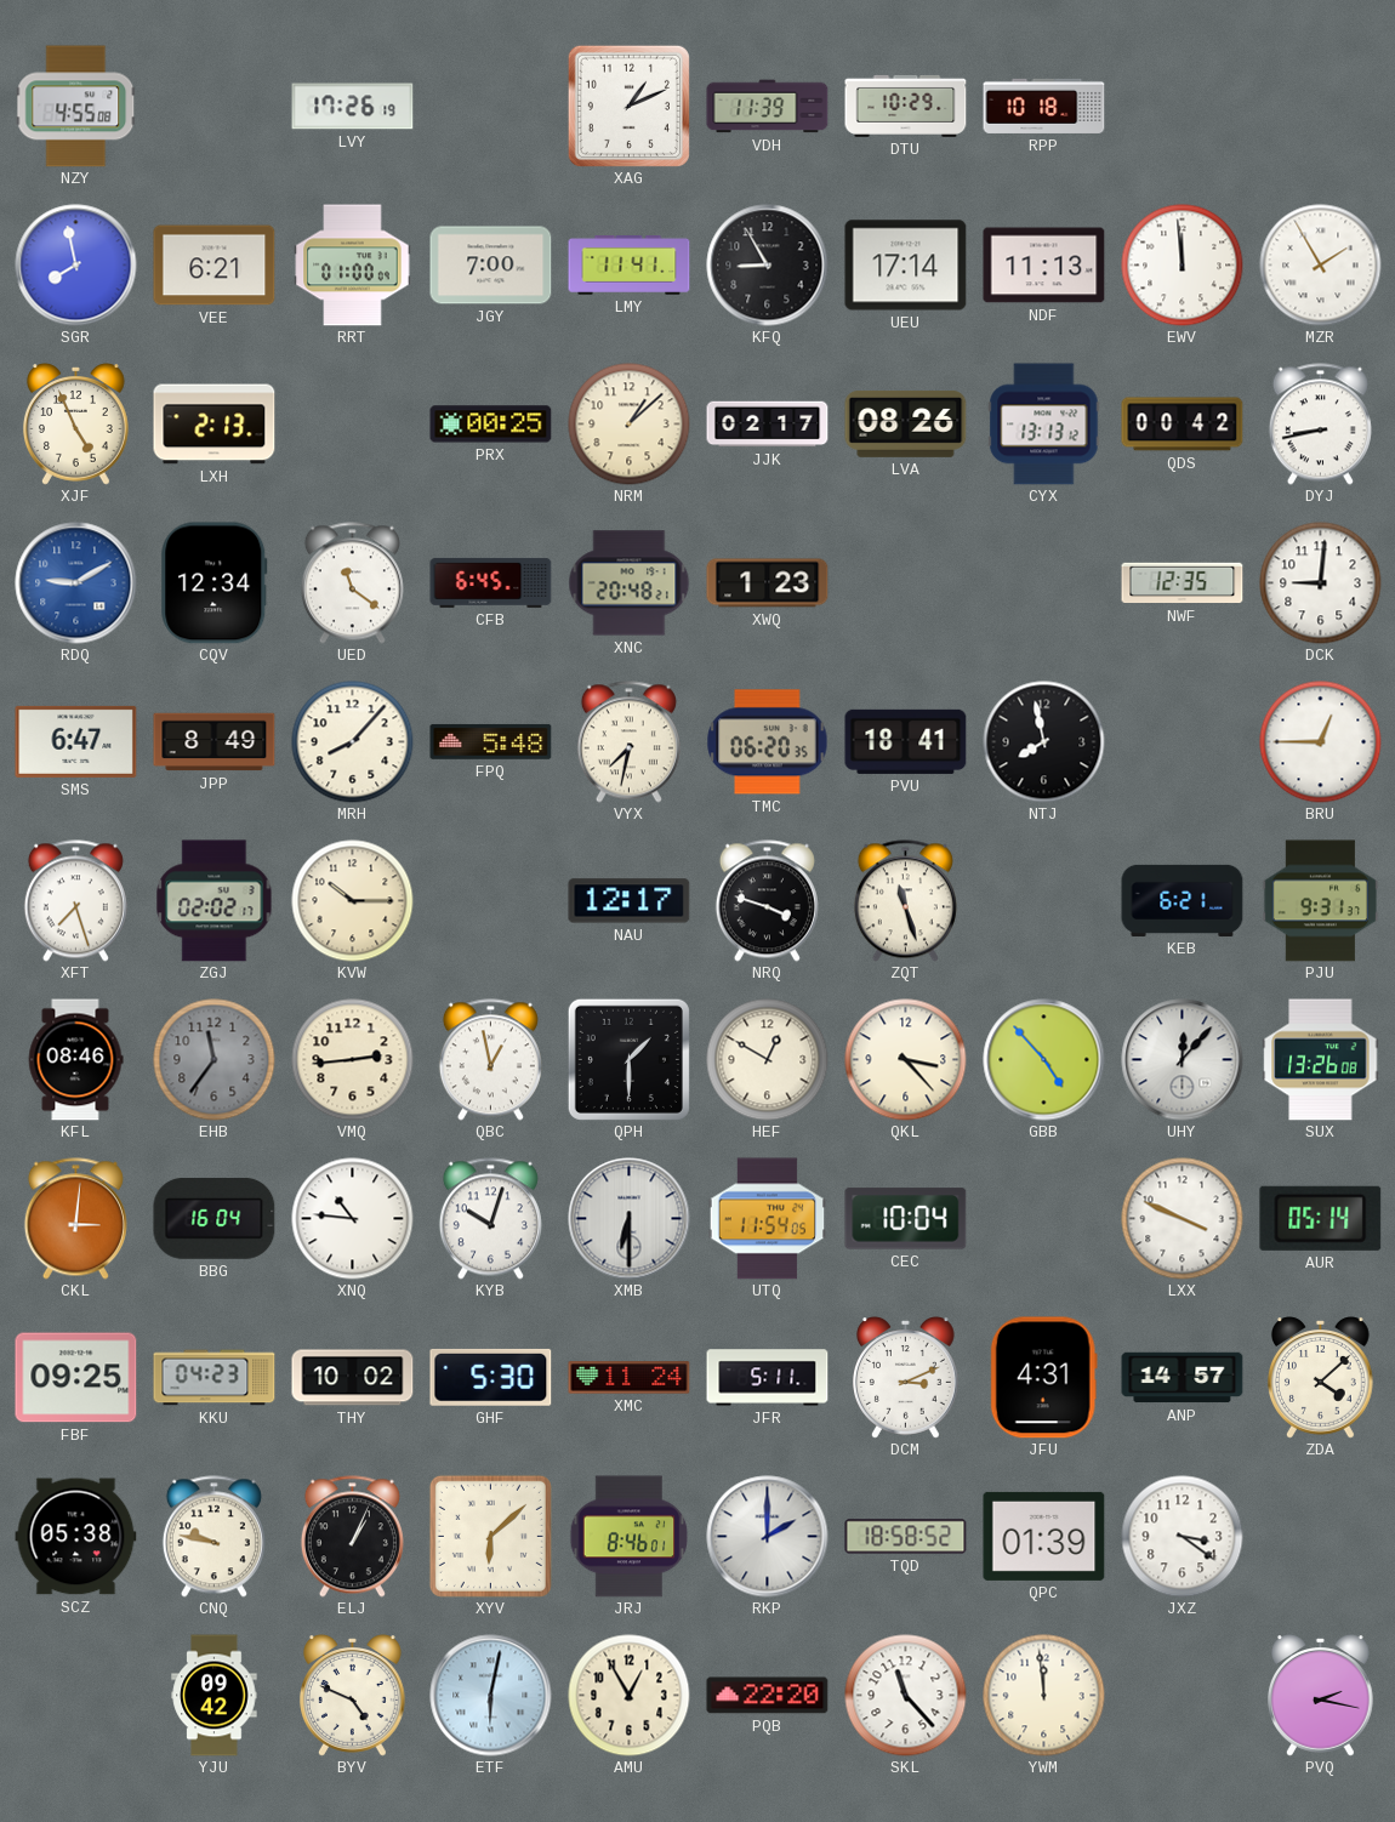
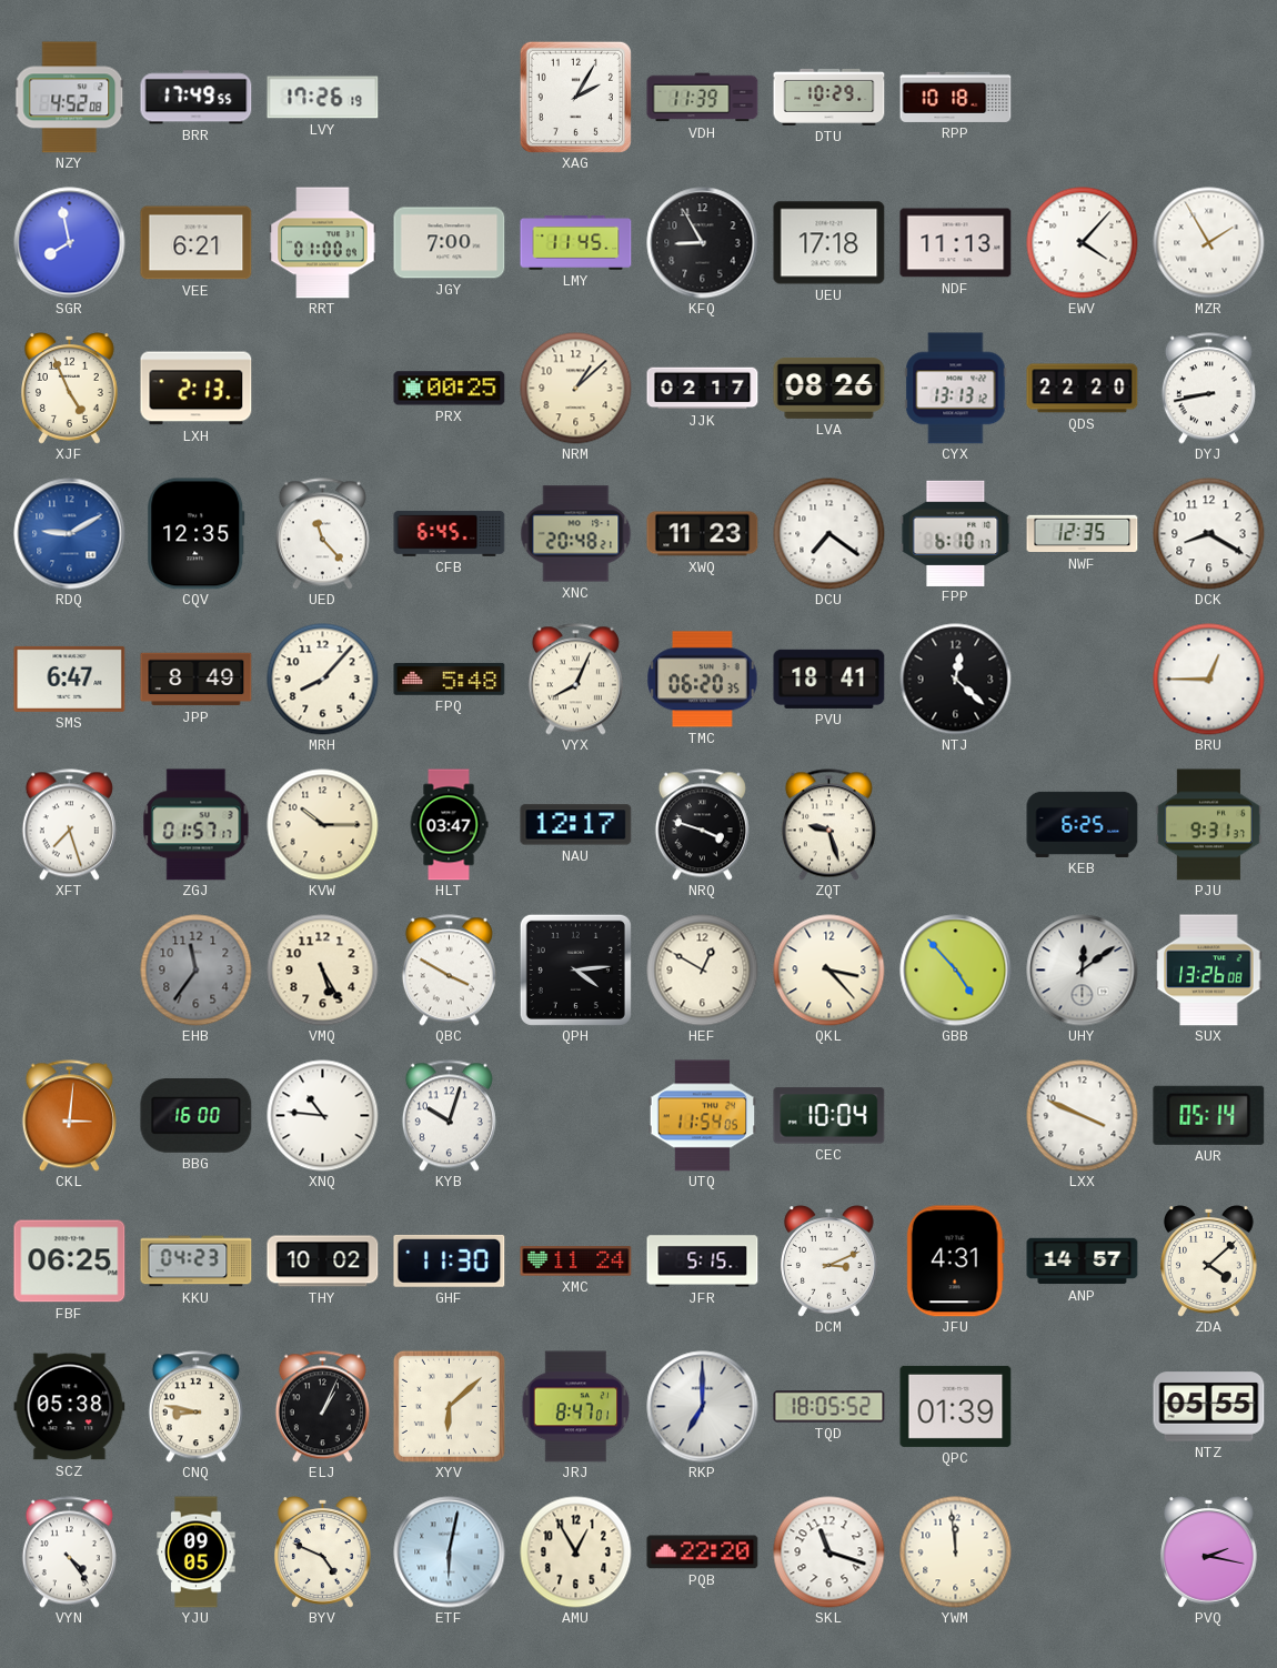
NZY: 4:55 -> 4:52 (70, 98)
BRR: none -> 17:49 (197, 98)
XAG: 1:11 -> 2:05 (575, 97)
LMY: 11:41 -> 11:45 (576, 243)
UEU: 17:14 -> 17:18 (829, 243)
EWV: 11:59 -> 4:07 (1083, 243)
QDS: 00:42 -> 22:20 (1083, 389)
CQV: 12:34 -> 12:35 (197, 534)
UED: 11:21 -> 11:23 (322, 534)
XWQ: 1:23 -> 11:23 (703, 534)
DCU: none -> 7:21 (829, 534)
FPP: none -> 6:10 (956, 533)
DCK: 9:01 -> 8:20 (1209, 534)
VYX: 7:32 -> 8:04 (575, 680)
NTJ: 7:58 -> 12:22 (956, 680)
ZGJ: 02:02 -> 01:57 (197, 825)
HLT: none -> 03:47 (449, 825)
ZQT: 11:27 -> 9:27 (828, 825)
KEB: 6:21 -> 6:25 (1083, 824)
KFL: 08:46 -> none (75, 1060)
VMQ: 2:44 -> 5:25 (323, 971)
QBC: 12:58 -> 3:50 (449, 971)
QPH: 1:30 -> 4:14 (575, 969)
UHY: 12:07 -> 12:09 (1083, 971)
BBG: 16:04 -> 16:00 (197, 1115)
XMB: 6:30 -> none (630, 1219)
FBF: 09:25 -> 06:25 (70, 1262)
GHF: 5:30 -> 11:30 (450, 1260)
JFR: 5:11 -> 5:15 (703, 1262)
CNQ: 9:47 -> 8:47 (195, 1407)
JRJ: 8:46 -> 8:47 (576, 1407)
RKP: 2:00 -> 7:00 (703, 1407)
TQD: 18:58 -> 18:05 (829, 1407)
JXZ: 3:21 -> none (1183, 1537)
NTZ: none -> 05:55 (1209, 1407)
VYN: none -> 4:24 (69, 1553)
YJU: 09:42 -> 09:05 (197, 1553)
SKL: 11:23 -> 11:18 (829, 1553)
